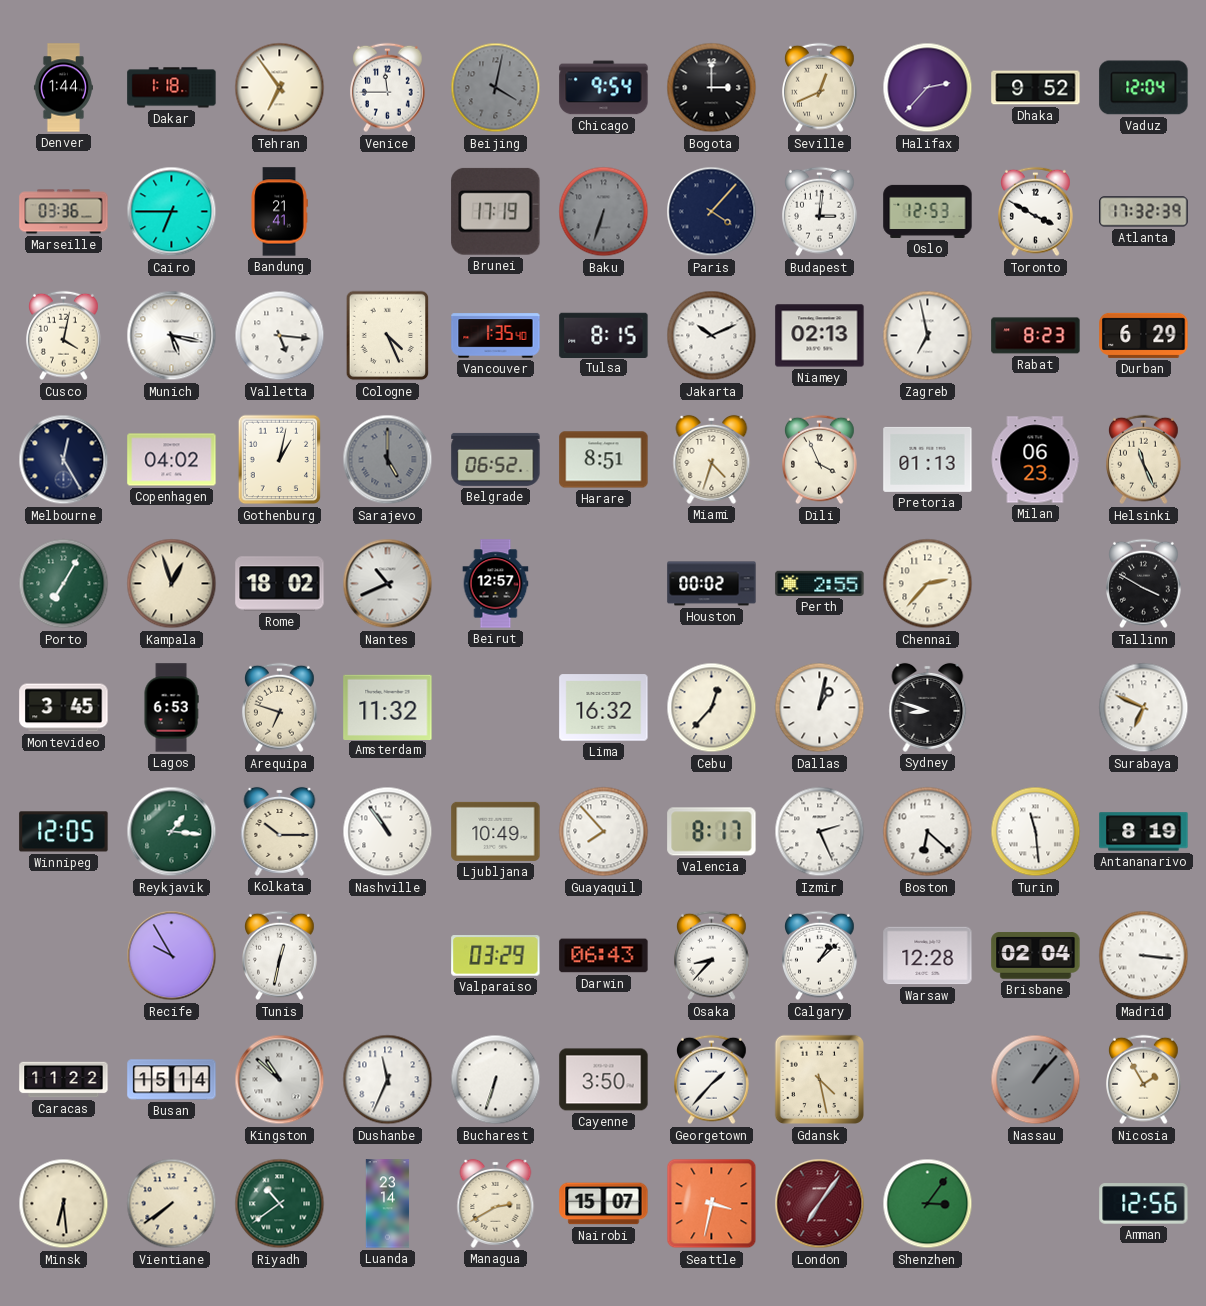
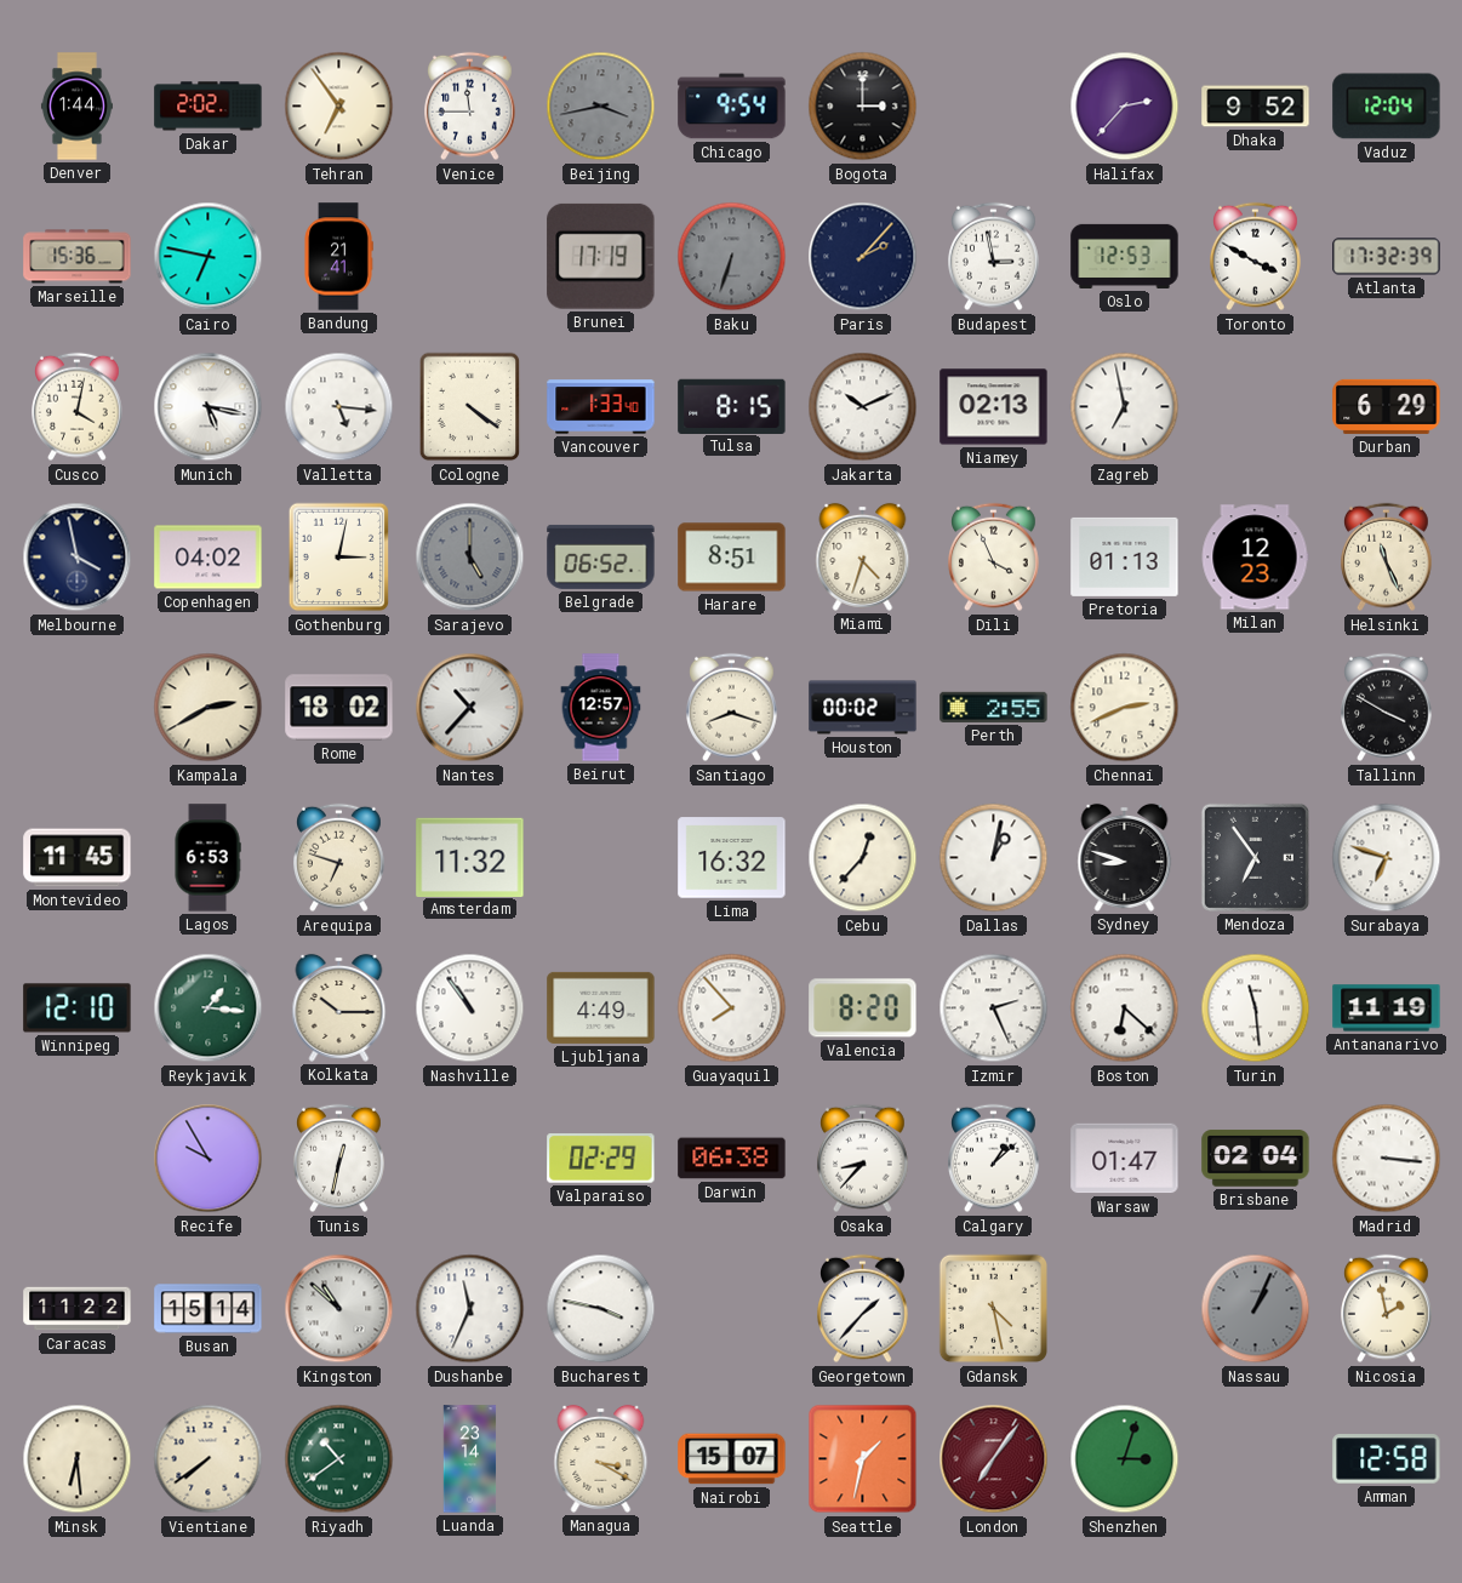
Dakar: 1:18 -> 2:02 (209, 107)
Beijing: 4:02 -> 3:43 (601, 107)
Seville: 12:41 -> none (820, 88)
Marseille: 03:36 -> 15:36 (78, 257)
Cairo: 6:45 -> 6:47 (209, 257)
Paris: 4:07 -> 2:07 (863, 257)
Budapest: 3:01 -> 2:58 (994, 257)
Cologne: 4:26 -> 4:21 (470, 407)
Vancouver: 1:35 -> 1:33 (601, 407)
Rabat: 8:23 -> none (1036, 336)
Melbourne: 12:25 -> 3:58 (78, 558)
Gothenburg: 1:02 -> 3:02 (339, 558)
Milan: 06:23 -> 12:23 (1255, 558)
Porto: 7:05 -> none (64, 584)
Kampala: 12:57 -> 2:40 (209, 708)
Nantes: 10:41 -> 10:37 (470, 708)
Santiago: none -> 8:18 (732, 708)
Chennai: 2:37 -> 2:41 (1125, 708)
Montevideo: 3:45 -> 11:45 (78, 858)
Mendoza: none -> 6:54 (1255, 857)
Surabaya: 6:49 -> 6:48 (1387, 858)
Winnipeg: 12:05 -> 12:10 (78, 1008)
Ljubljana: 10:49 -> 4:49 (601, 1007)
Valencia: 8:17 -> 8:20 (863, 1008)
Antananarivo: 8:19 -> 11:19 (1387, 1008)
Valparaiso: 03:29 -> 02:29 (601, 1159)
Darwin: 06:43 -> 06:38 (732, 1159)
Warsaw: 12:28 -> 01:47 (1125, 1159)
Bucharest: 6:33 -> 3:47 (601, 1309)
Cayenne: 3:50 -> none (604, 1080)
Nassau: 1:07 -> 1:04 (1256, 1309)
Nicosia: 1:55 -> 1:58 (1387, 1309)
Managua: 2:40 -> 3:20 (601, 1458)
Seattle: 3:32 -> 1:32 (863, 1459)
Shenzhen: 3:06 -> 3:03 (1125, 1459)
Amman: 12:56 -> 12:58 (1387, 1459)
